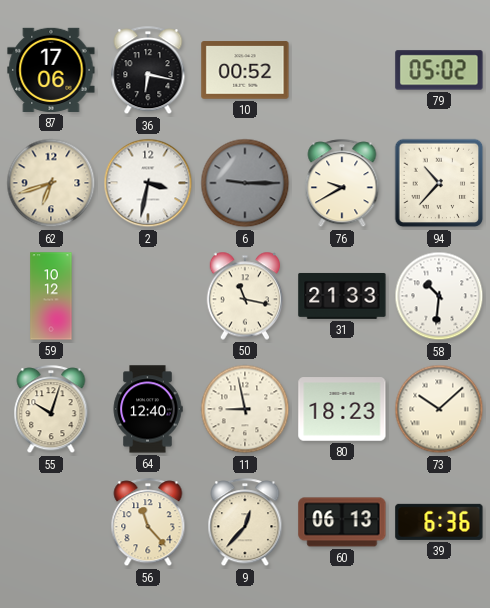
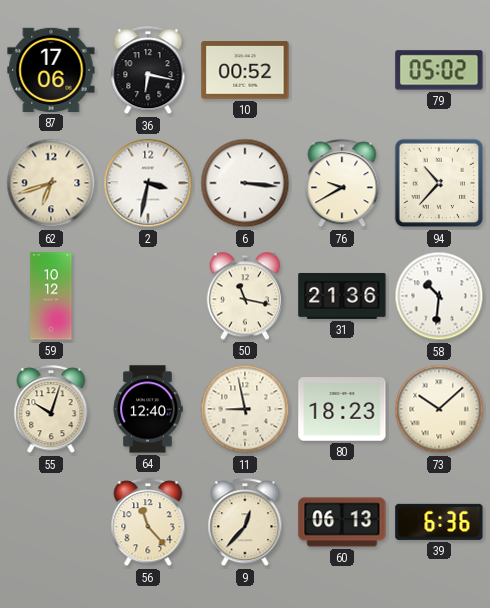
6: 9:15 -> 3:16 (245, 183)
6 dial: grey -> white (245, 183)
31: 21:33 -> 21:36 (342, 296)
